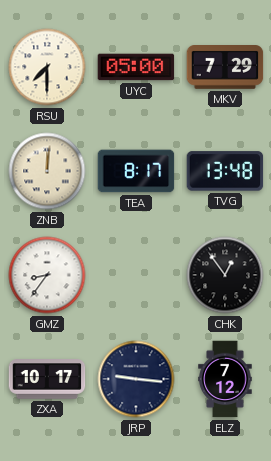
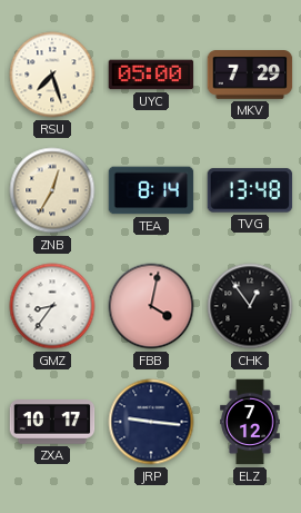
RSU: 7:30 -> 7:27 (52, 75)
ZNB: 12:01 -> 12:35 (52, 190)
TEA: 8:17 -> 8:14 (151, 190)
FBB: none -> 4:02 (151, 306)
